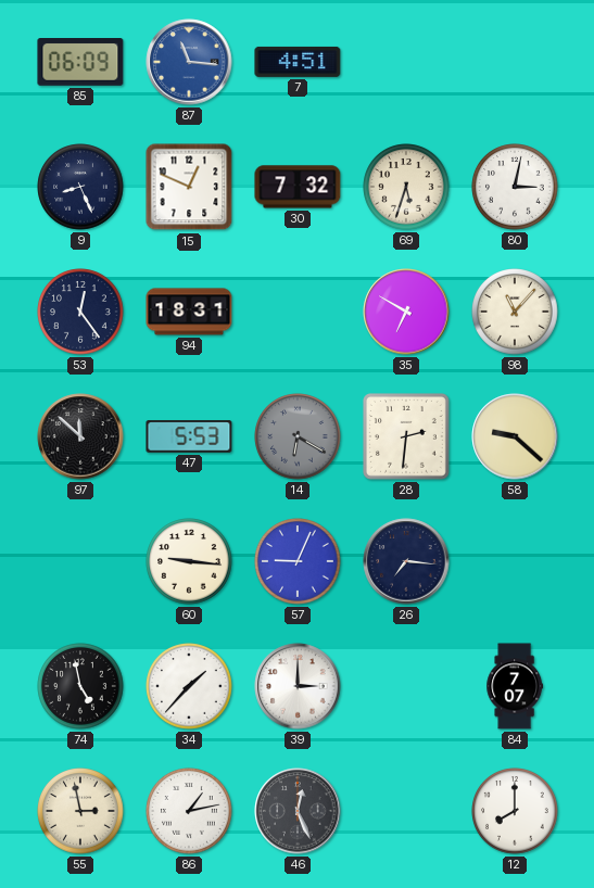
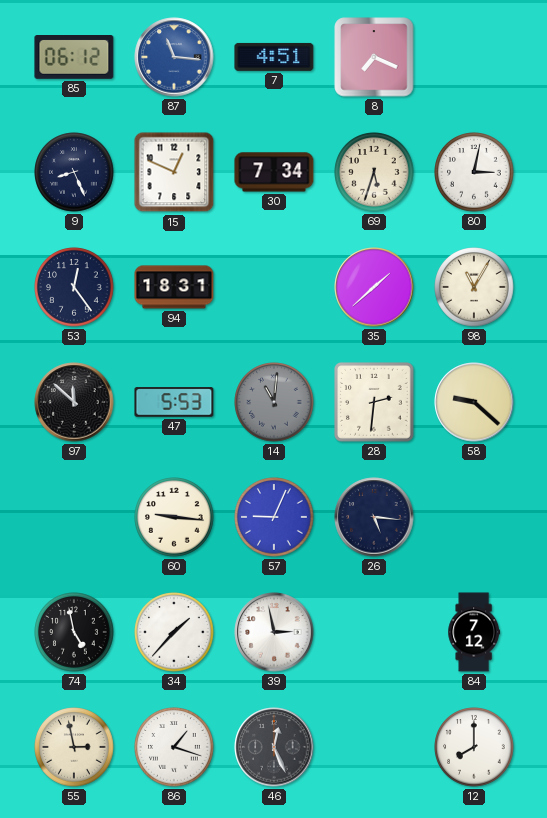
85: 06:09 -> 06:12 (74, 58)
8: none -> 7:19 (374, 57)
30: 7:32 -> 7:34 (274, 172)
35: 6:50 -> 1:38 (374, 287)
98: 11:07 -> 11:05 (474, 287)
14: 6:20 -> 11:01 (274, 402)
26: 7:16 -> 5:16 (374, 517)
39: 3:00 -> 2:58 (274, 632)
84: 7:07 -> 7:12 (474, 632)
86: 1:13 -> 1:18 (174, 747)
